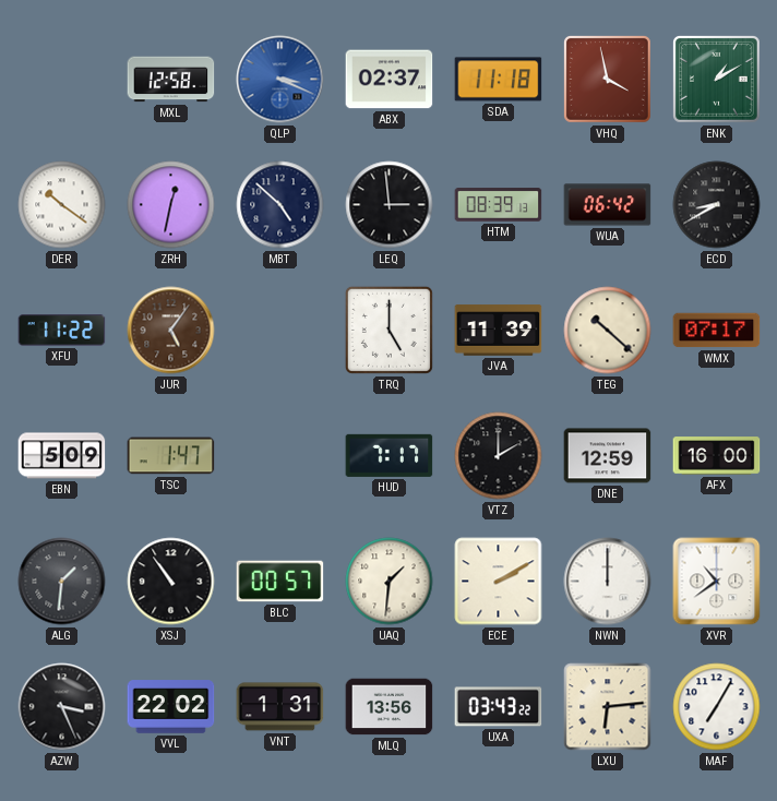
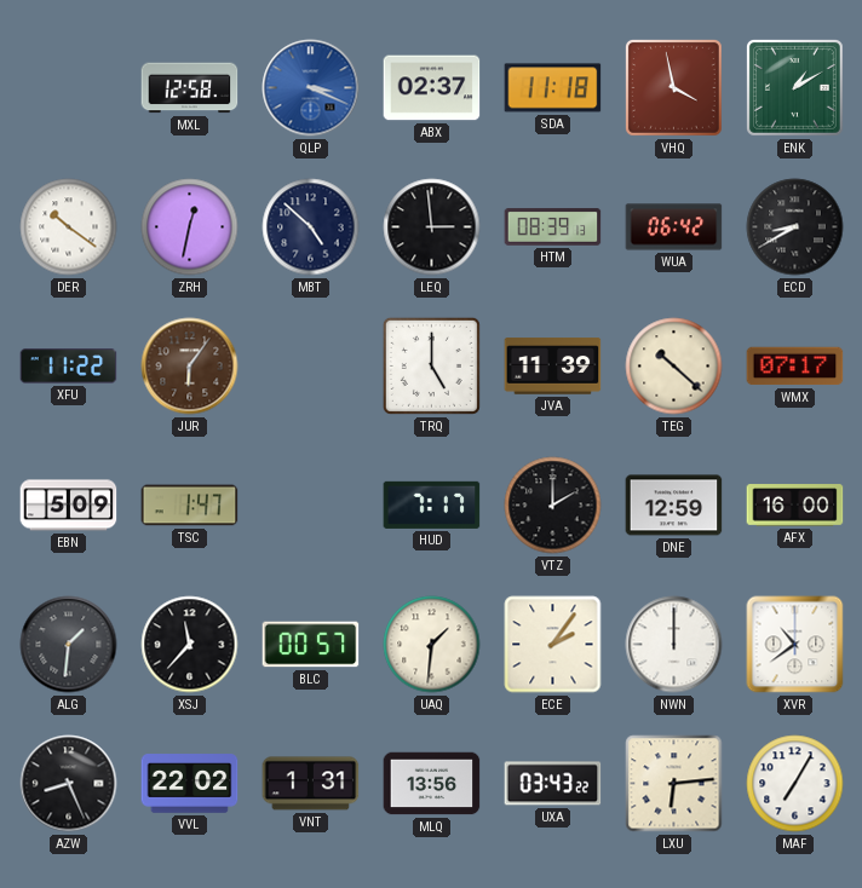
JUR: 5:06 -> 6:06 (190, 367)
XSJ: 10:54 -> 11:37 (190, 645)
ECE: 2:10 -> 2:06 (553, 645)
AZW: 3:26 -> 8:26 (69, 784)
